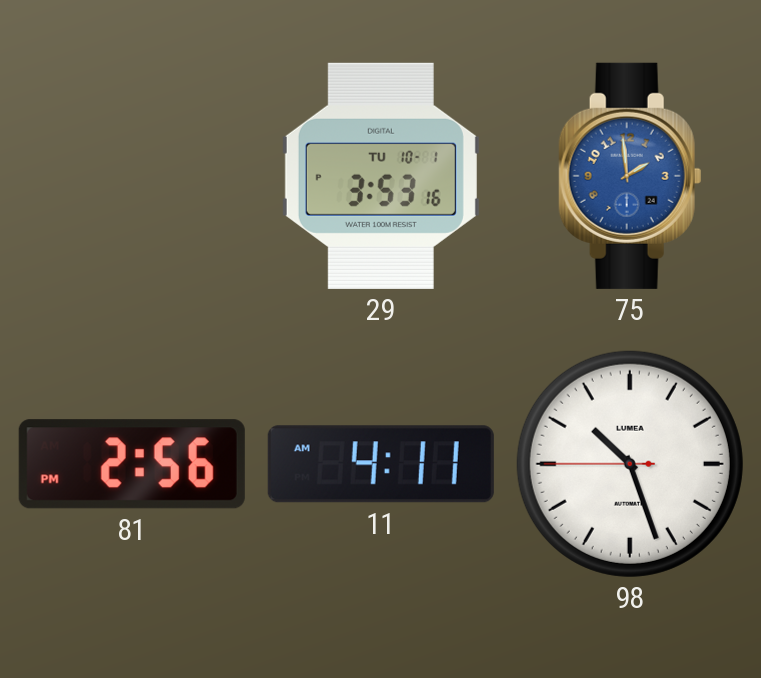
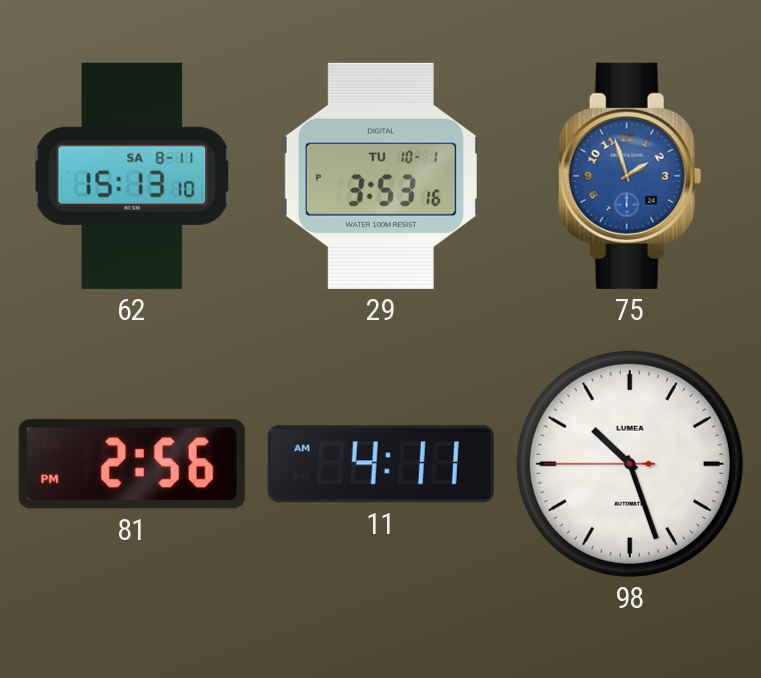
62: none -> 15:13 (132, 176)
75: 1:59 -> 1:57 (630, 176)
